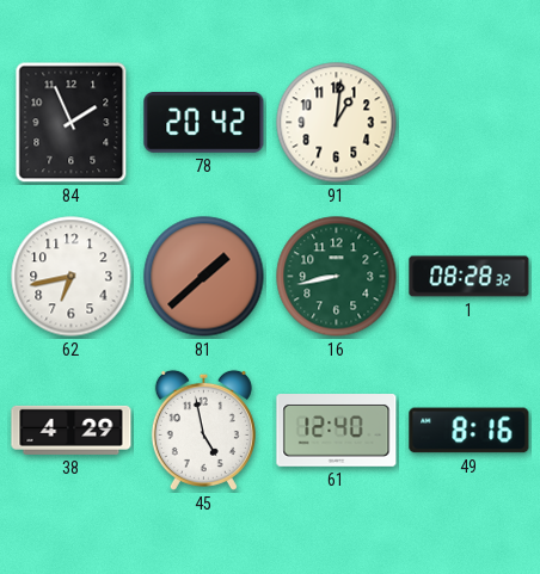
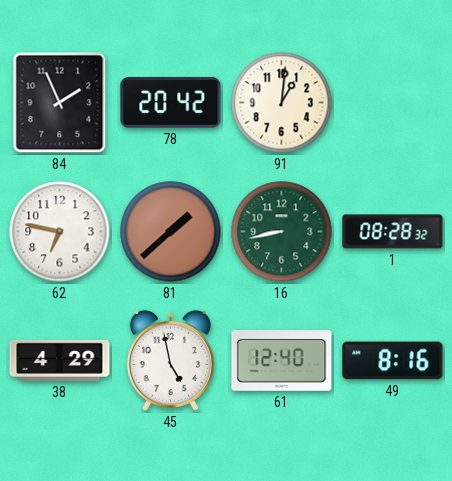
62: 6:43 -> 6:47 (60, 232)
